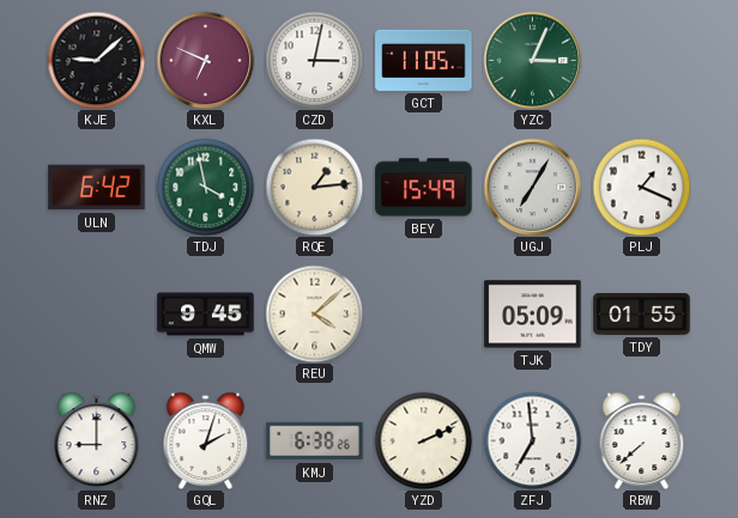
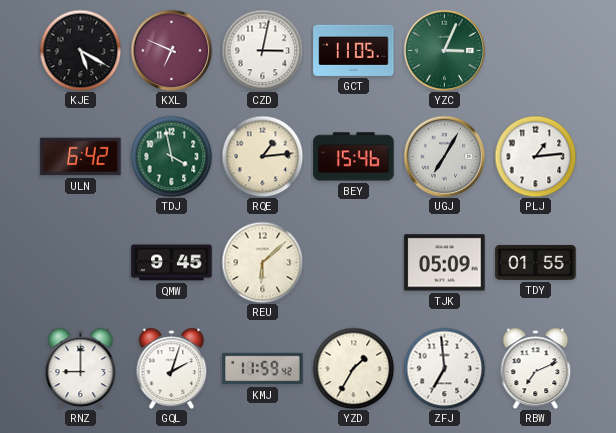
KJE: 9:08 -> 5:20 (80, 50)
BEY: 15:49 -> 15:46 (354, 157)
PLJ: 1:19 -> 1:14 (535, 156)
REU: 4:08 -> 6:08 (262, 262)
KMJ: 6:38 -> 11:59 (263, 369)
YZD: 2:11 -> 1:35 (353, 368)
RBW: 7:38 -> 7:11 (536, 368)
